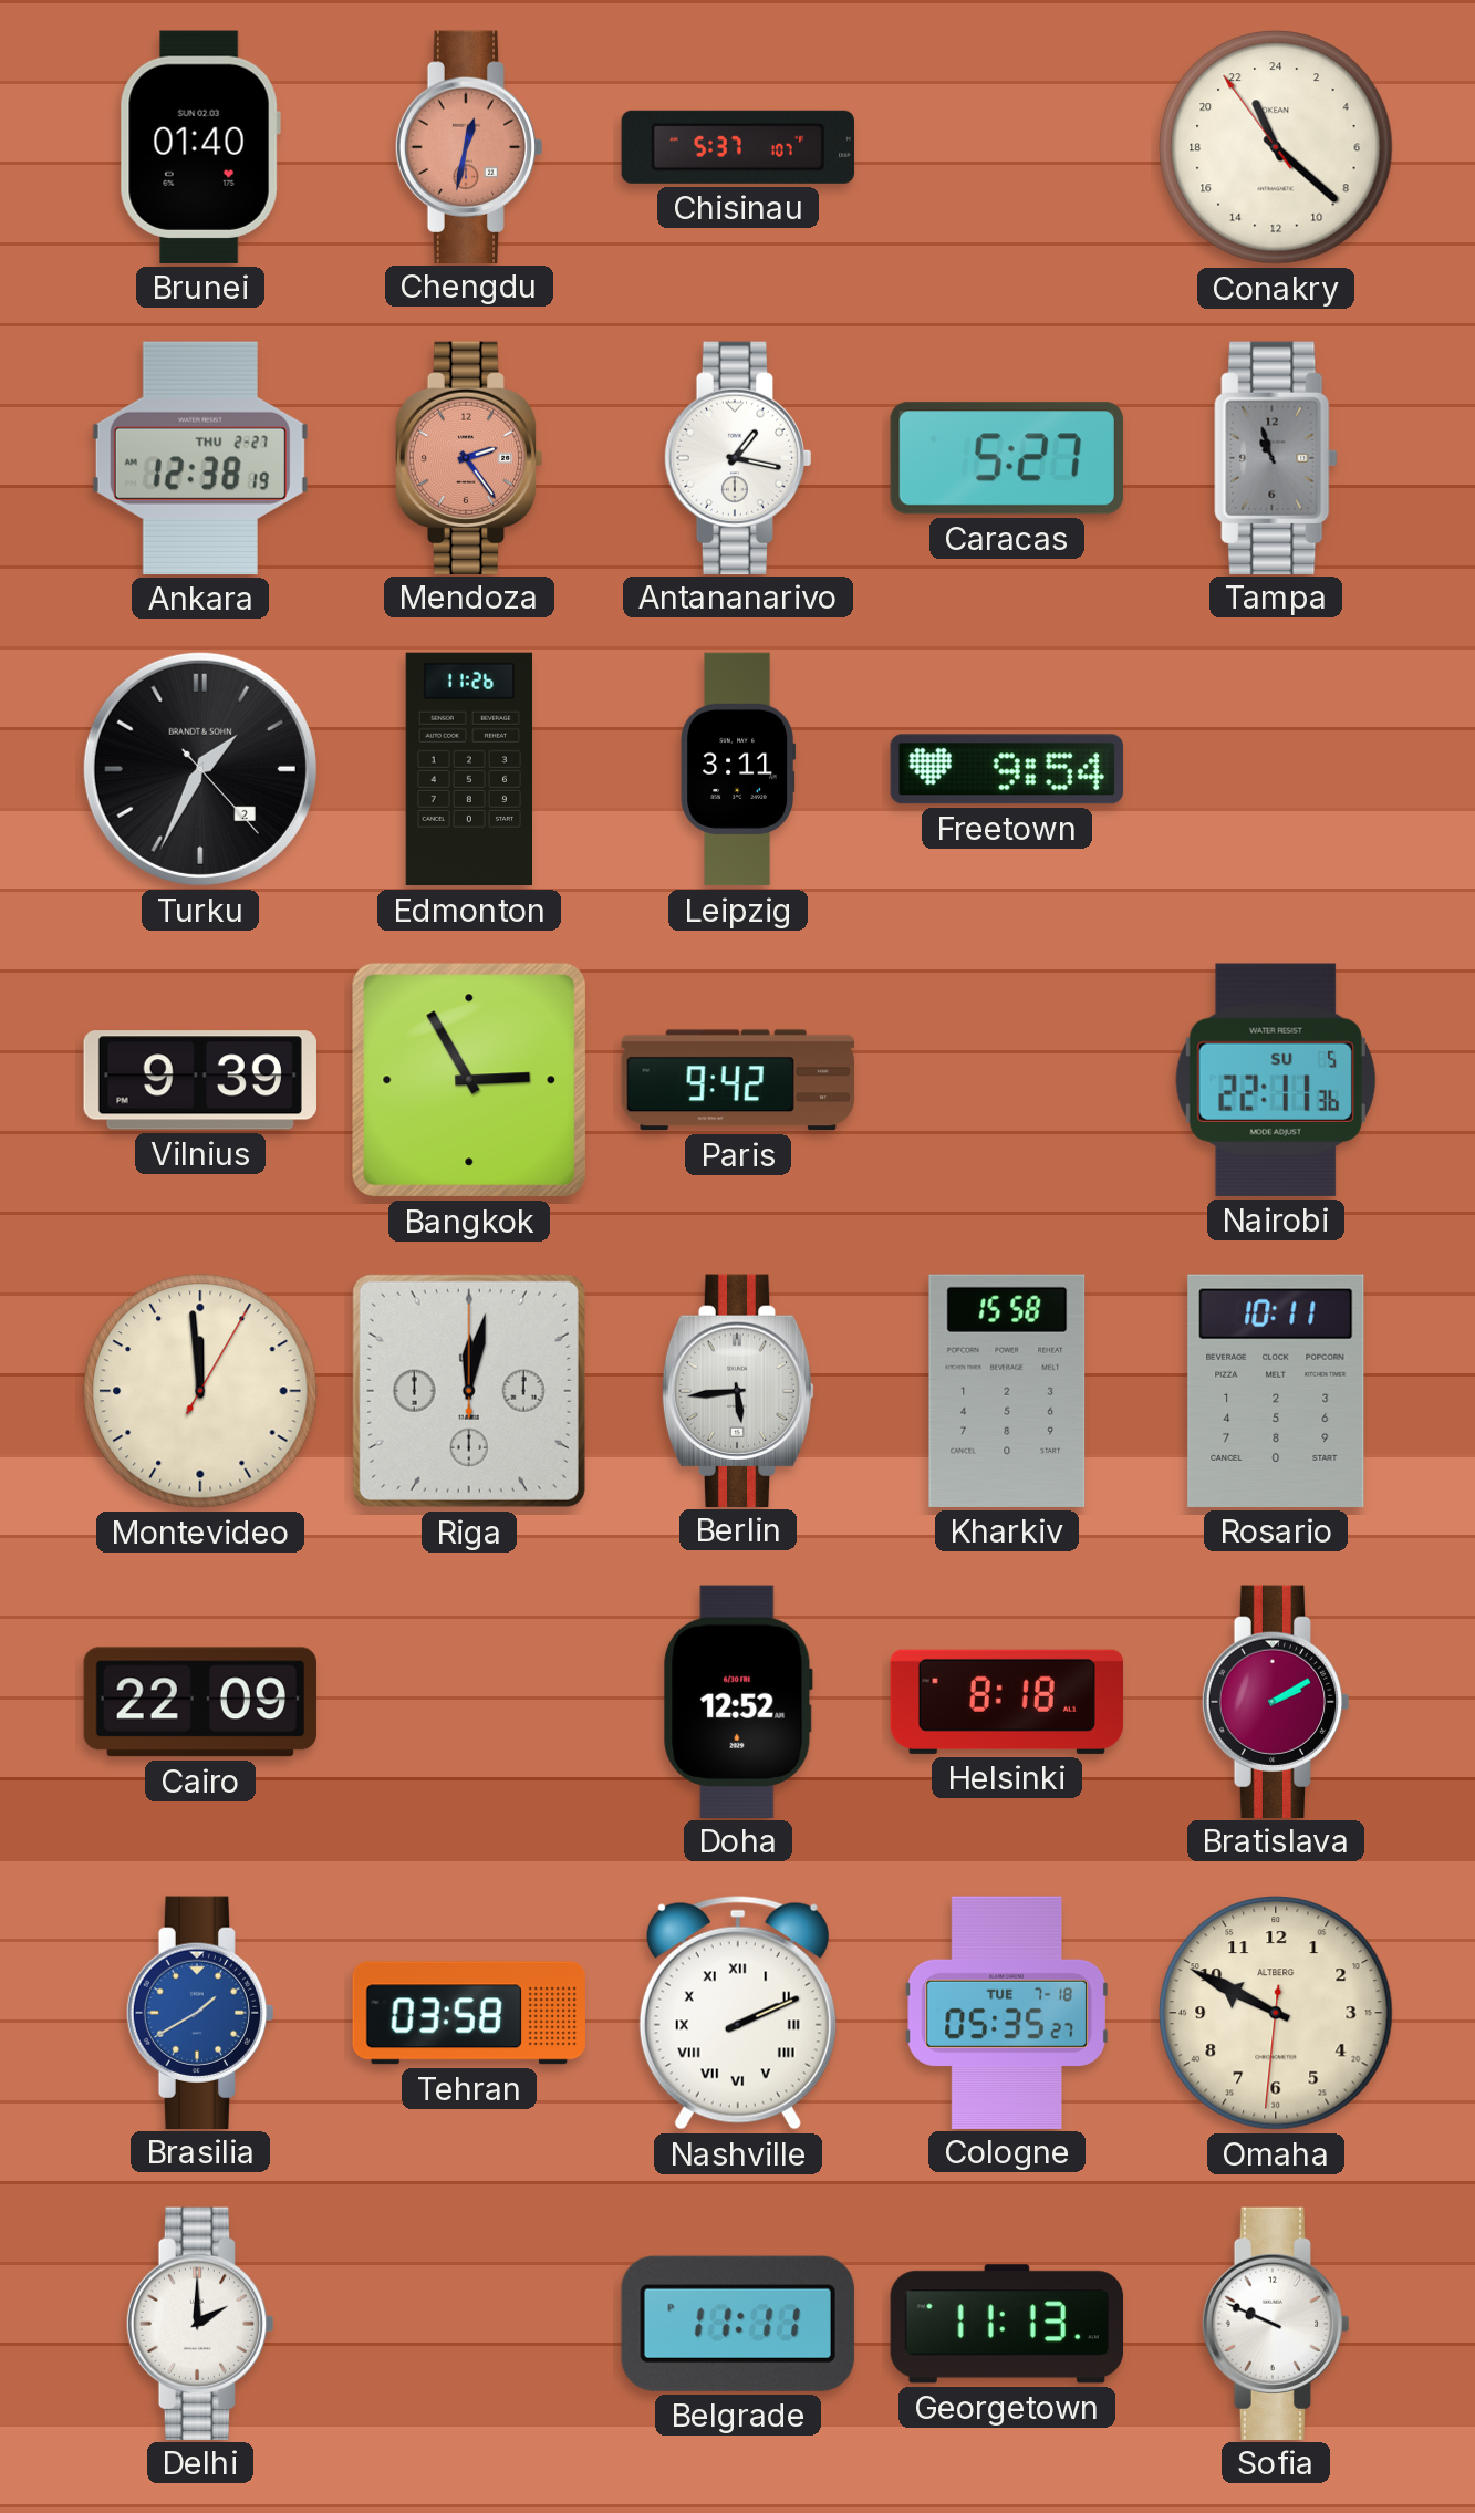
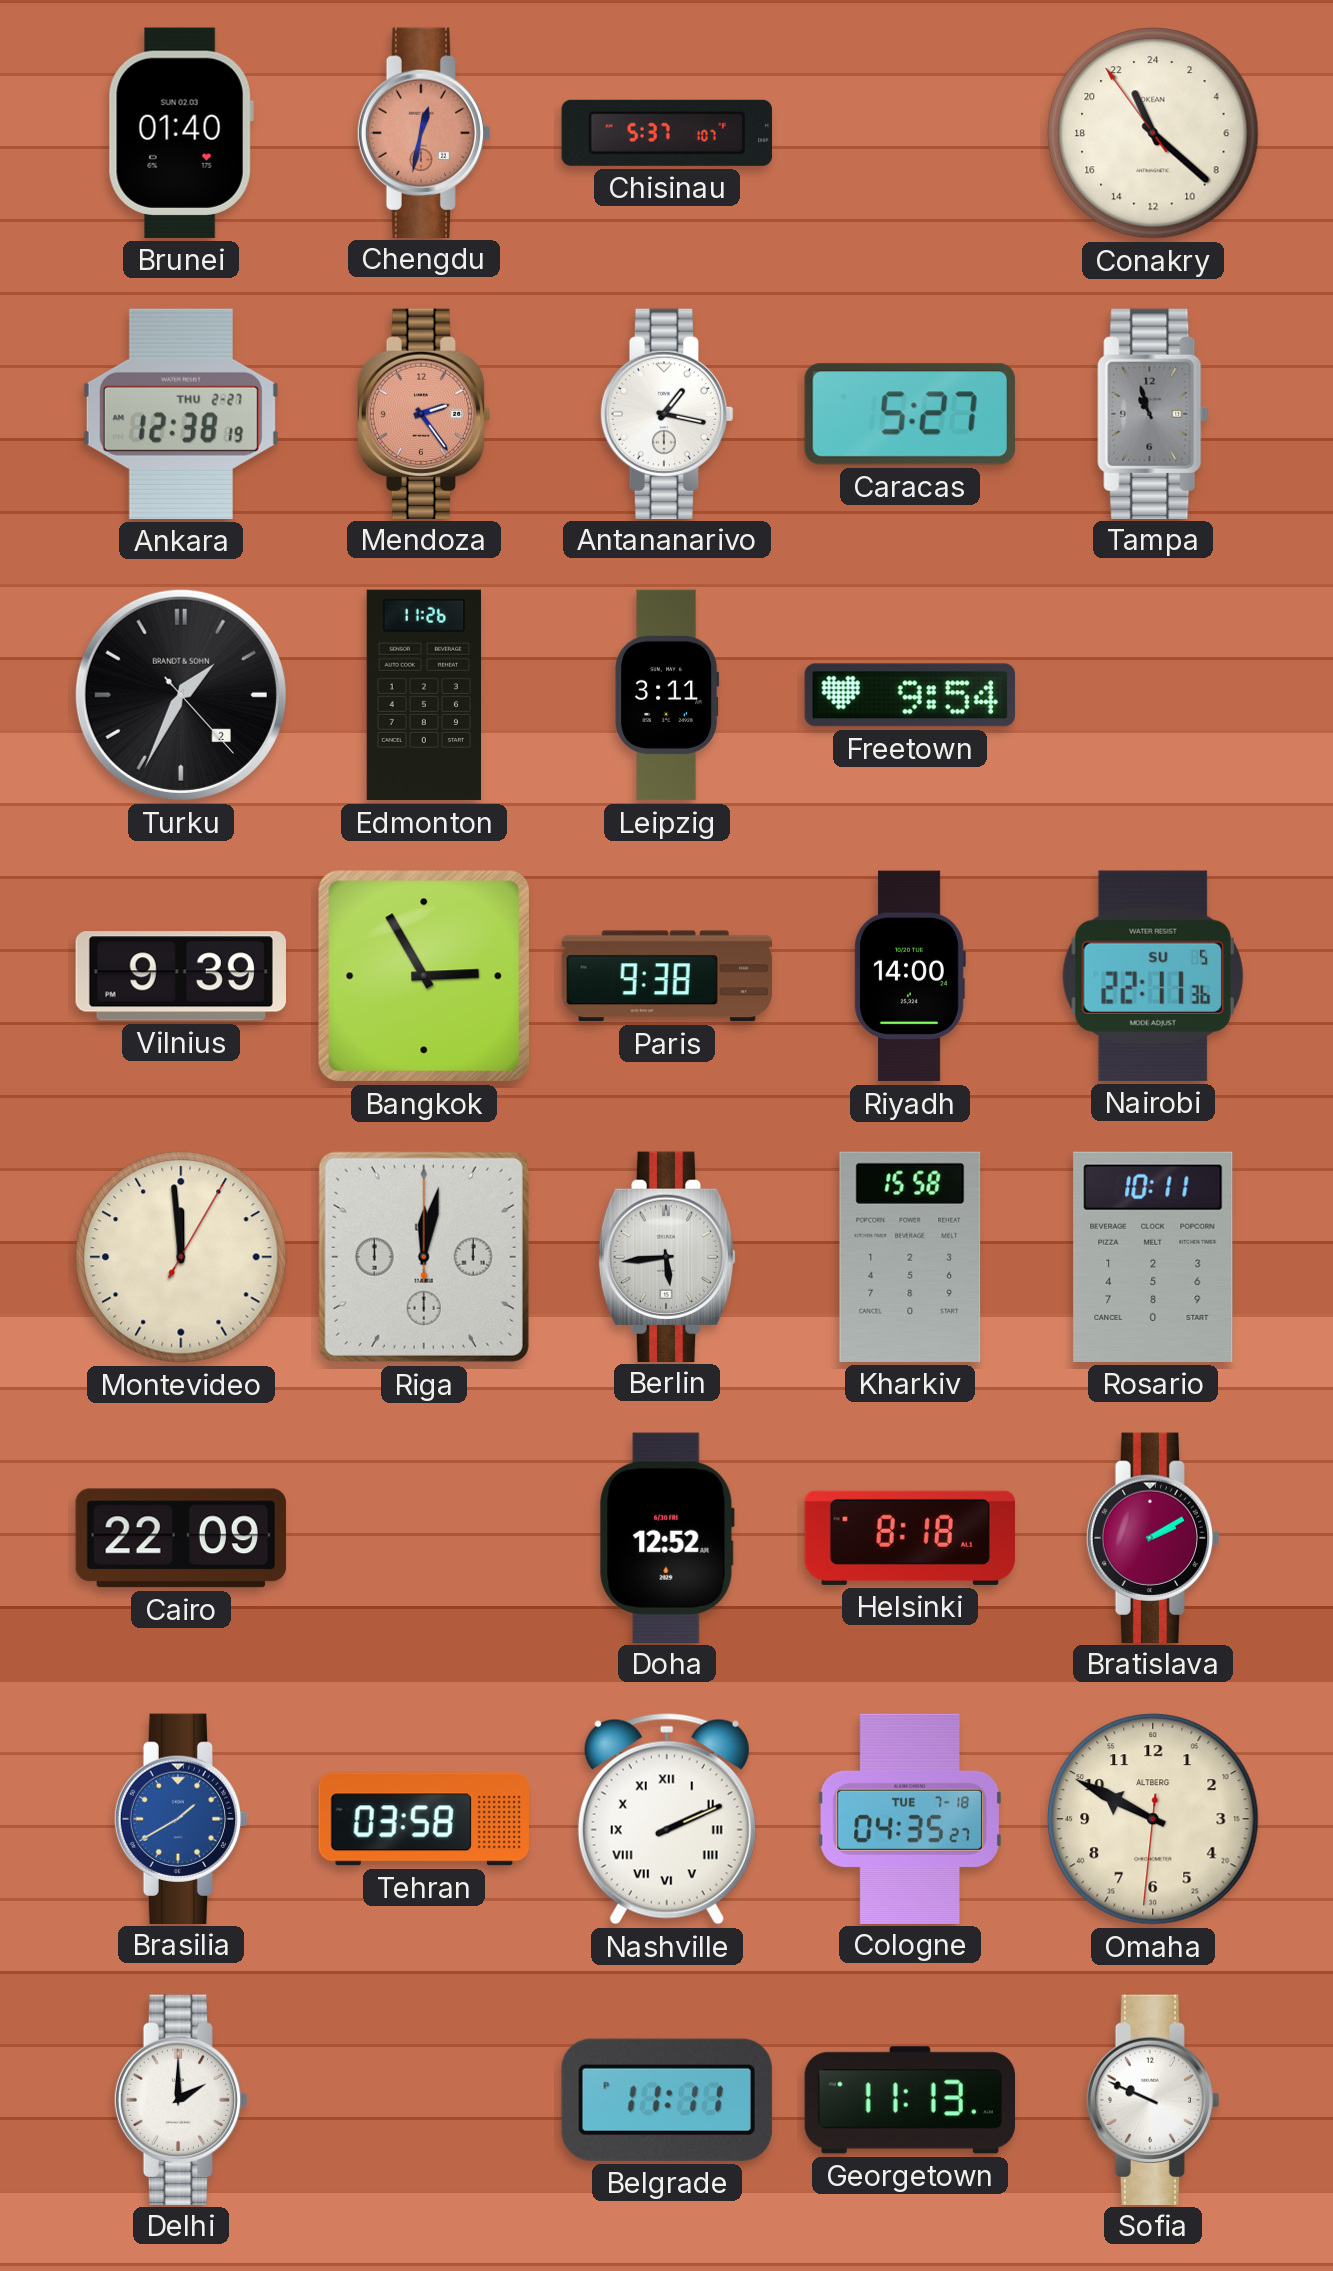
Paris: 9:42 -> 9:38 (667, 976)
Riyadh: none -> 14:00 (910, 976)
Cologne: 05:35 -> 04:35 (910, 1818)
